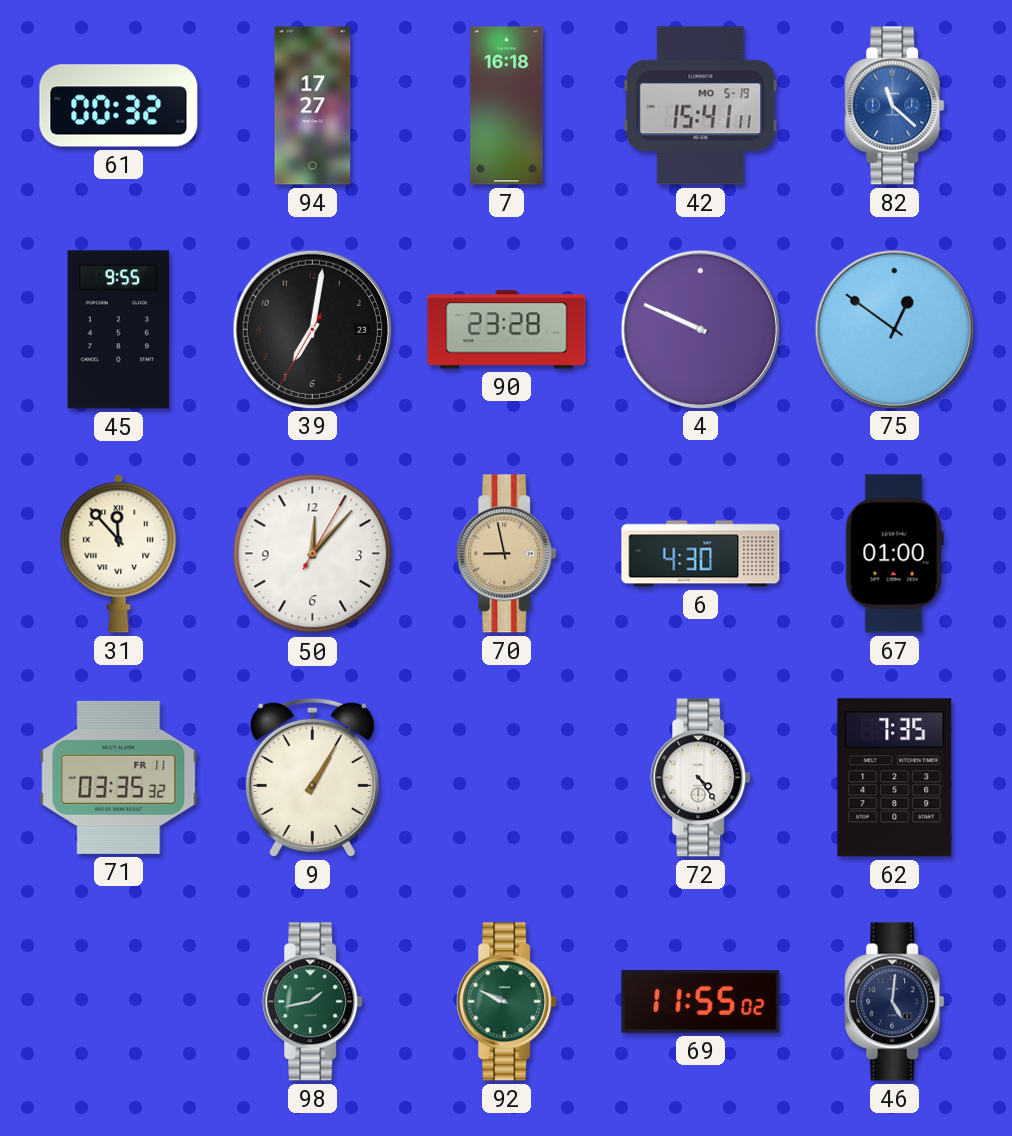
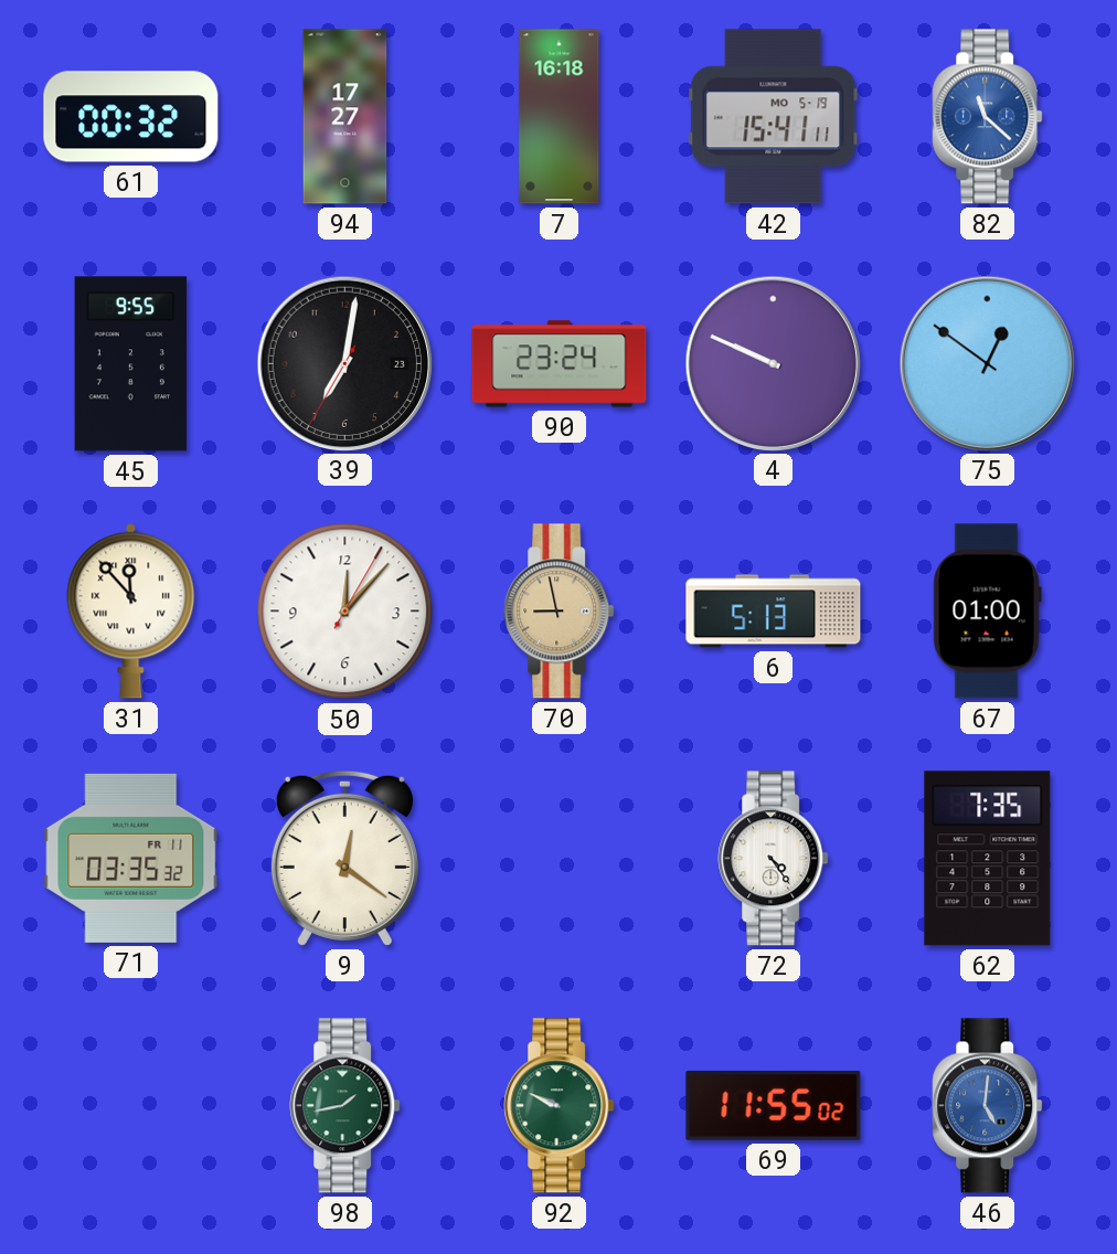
90: 23:28 -> 23:24 (560, 364)
6: 4:30 -> 5:13 (774, 612)
9: 1:05 -> 12:21 (344, 858)
46 dial: navy -> blue (988, 1106)
